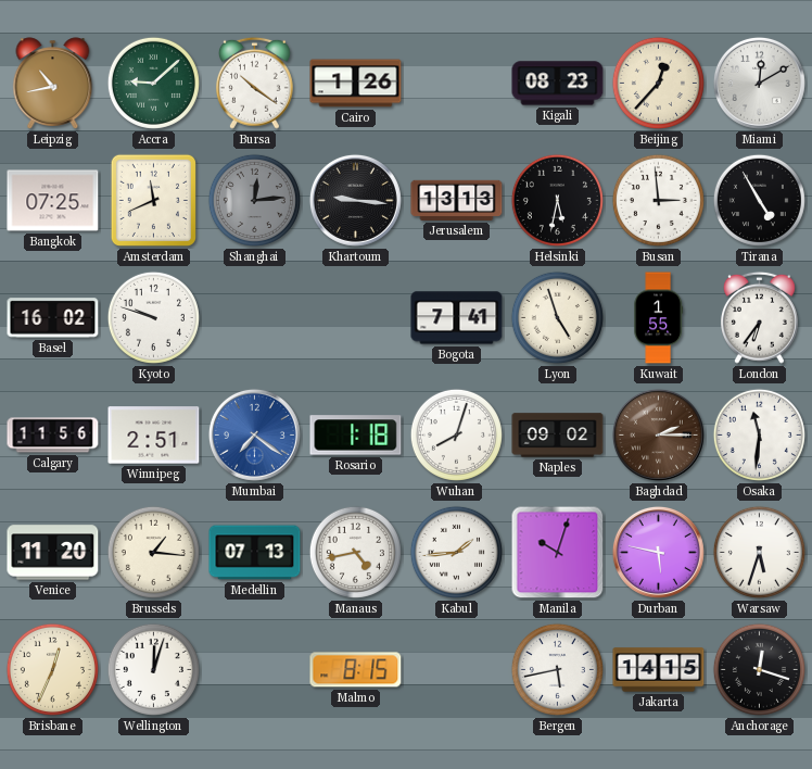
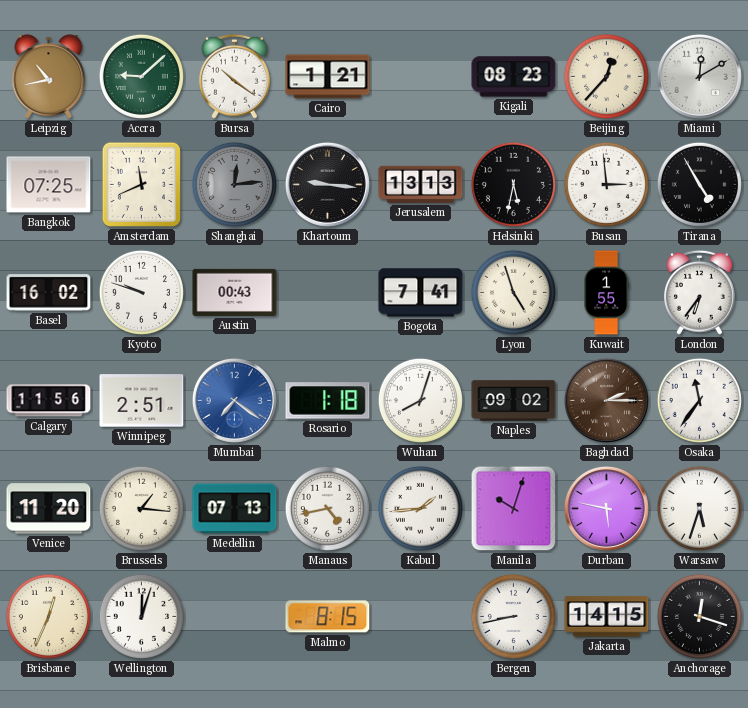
Cairo: 1:26 -> 1:21 (328, 77)
Austin: none -> 00:43 (235, 292)
Osaka: 11:31 -> 11:36 (699, 400)
Bergen: 5:43 -> 8:43 (513, 616)
